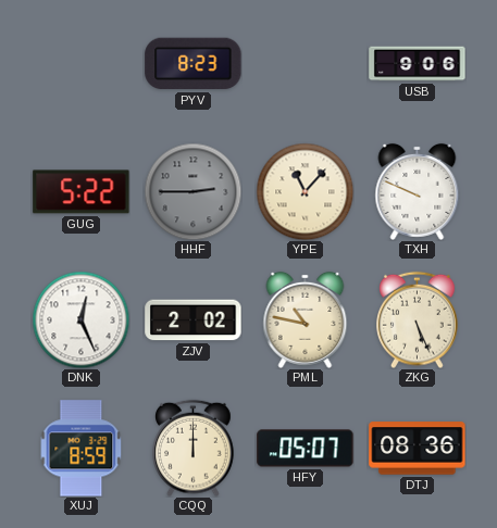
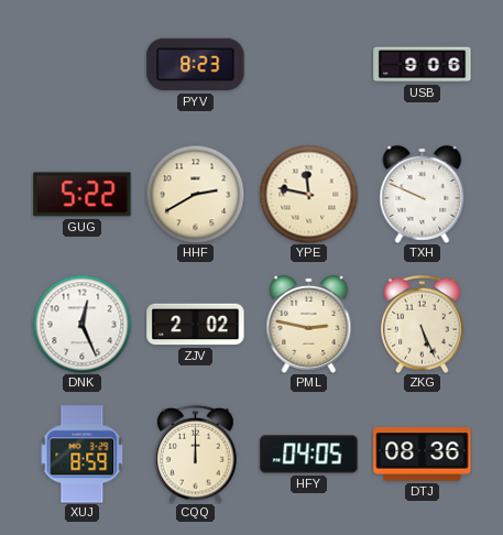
HHF: 2:45 -> 2:40 (195, 194)
HHF dial: grey -> cream (195, 194)
YPE: 11:07 -> 11:47 (308, 194)
PML: 10:47 -> 2:47 (309, 324)
HFY: 05:07 -> 04:05 (309, 455)
